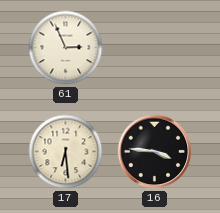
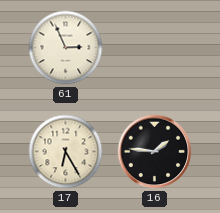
17: 6:29 -> 6:25 (66, 152)
16: 3:46 -> 1:46 (155, 152)
